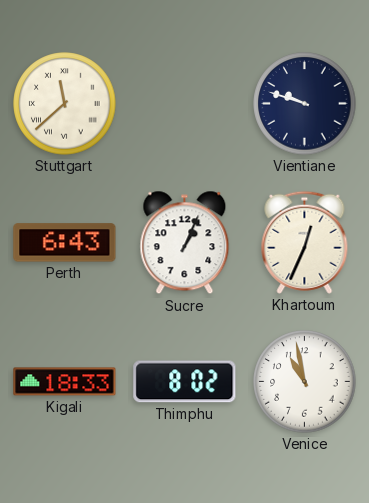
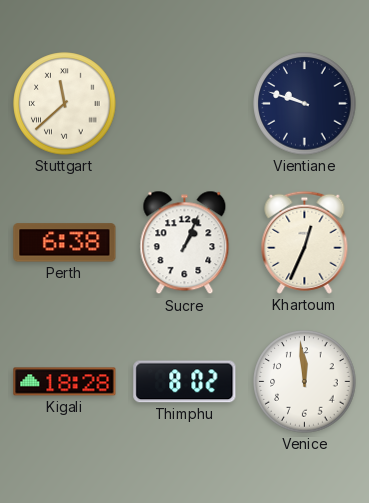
Perth: 6:43 -> 6:38 (65, 243)
Kigali: 18:33 -> 18:28 (65, 382)
Venice: 10:58 -> 11:59 (305, 382)
